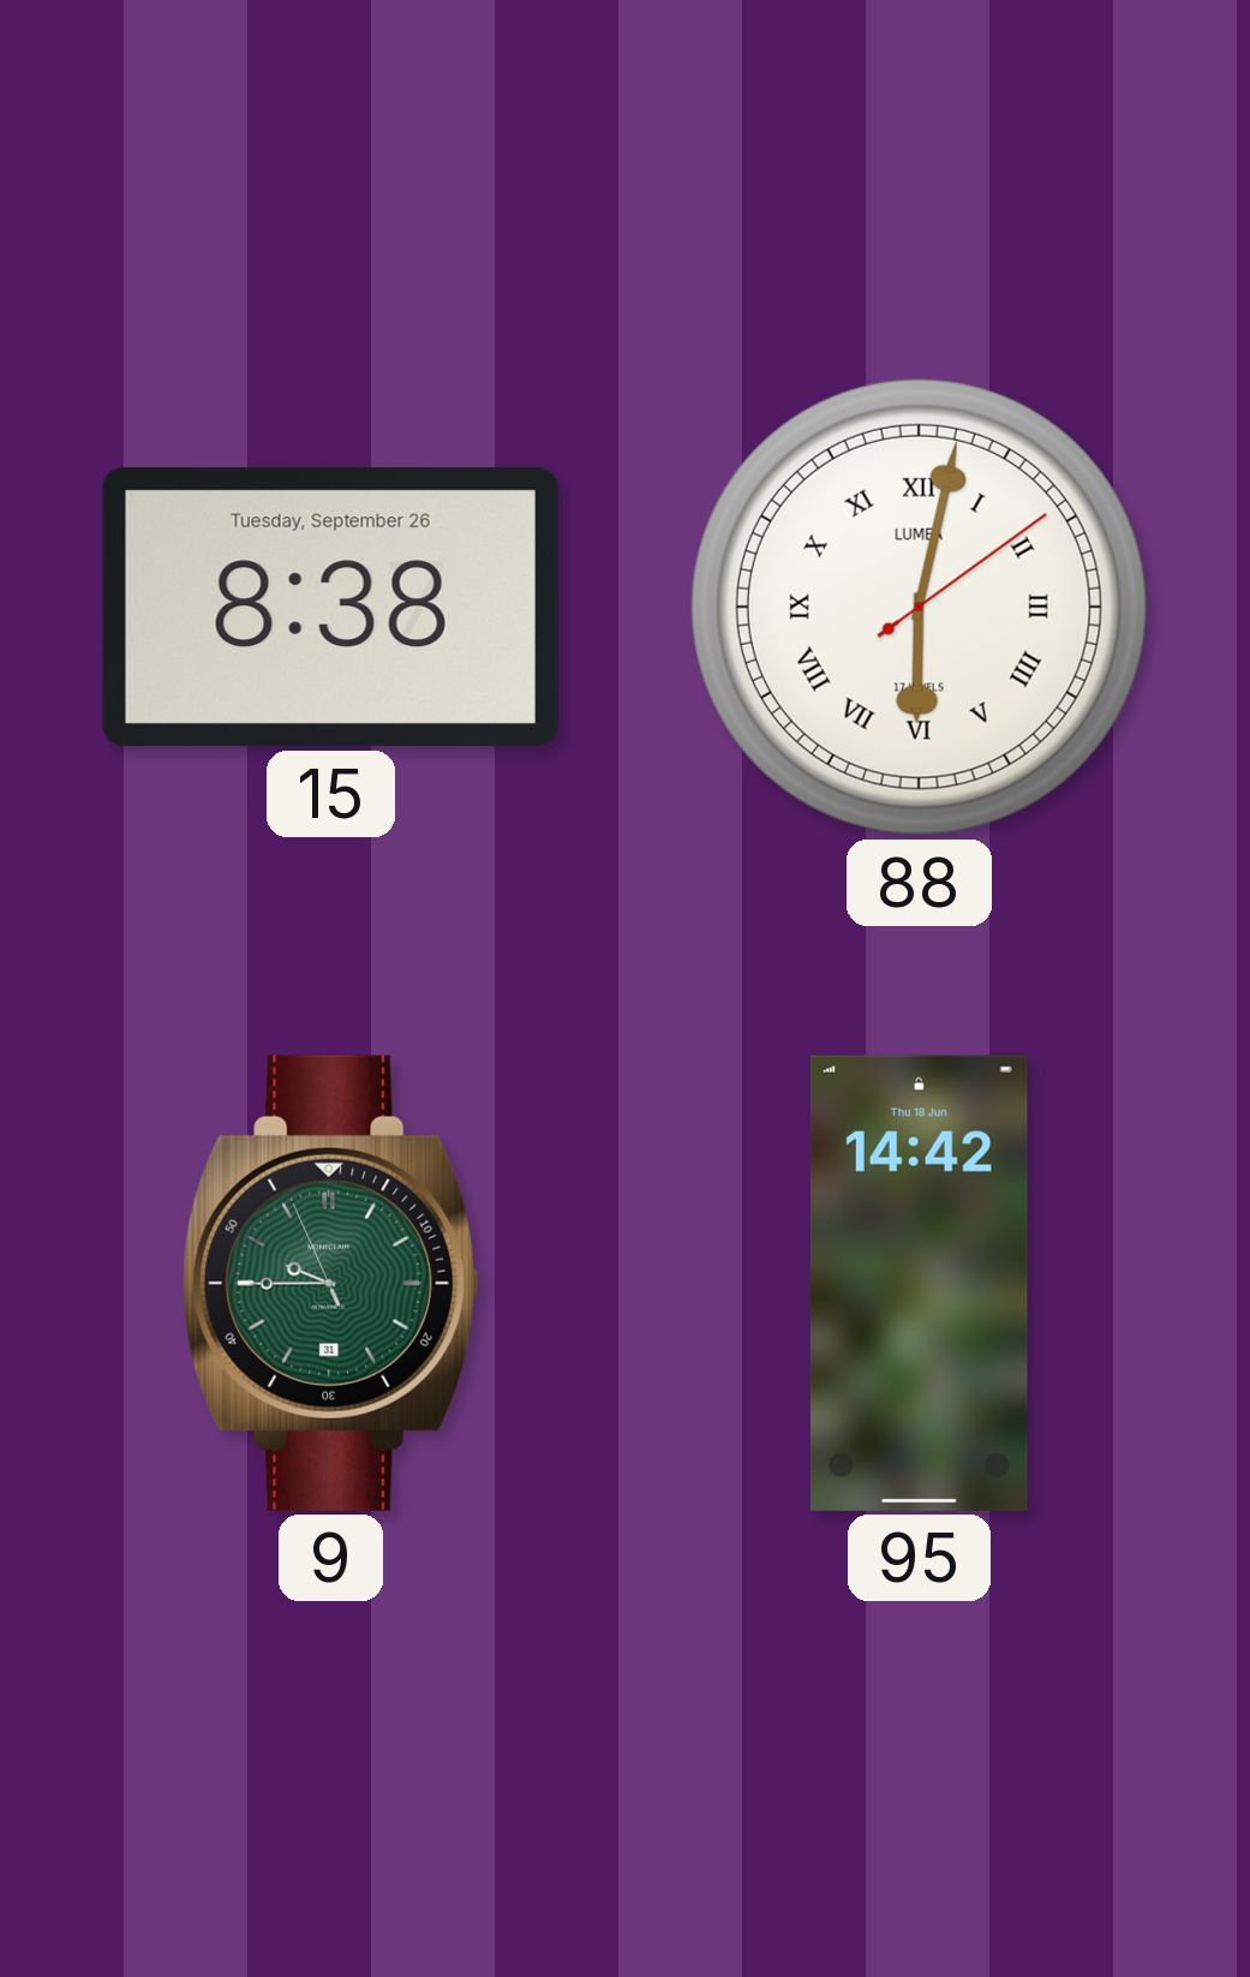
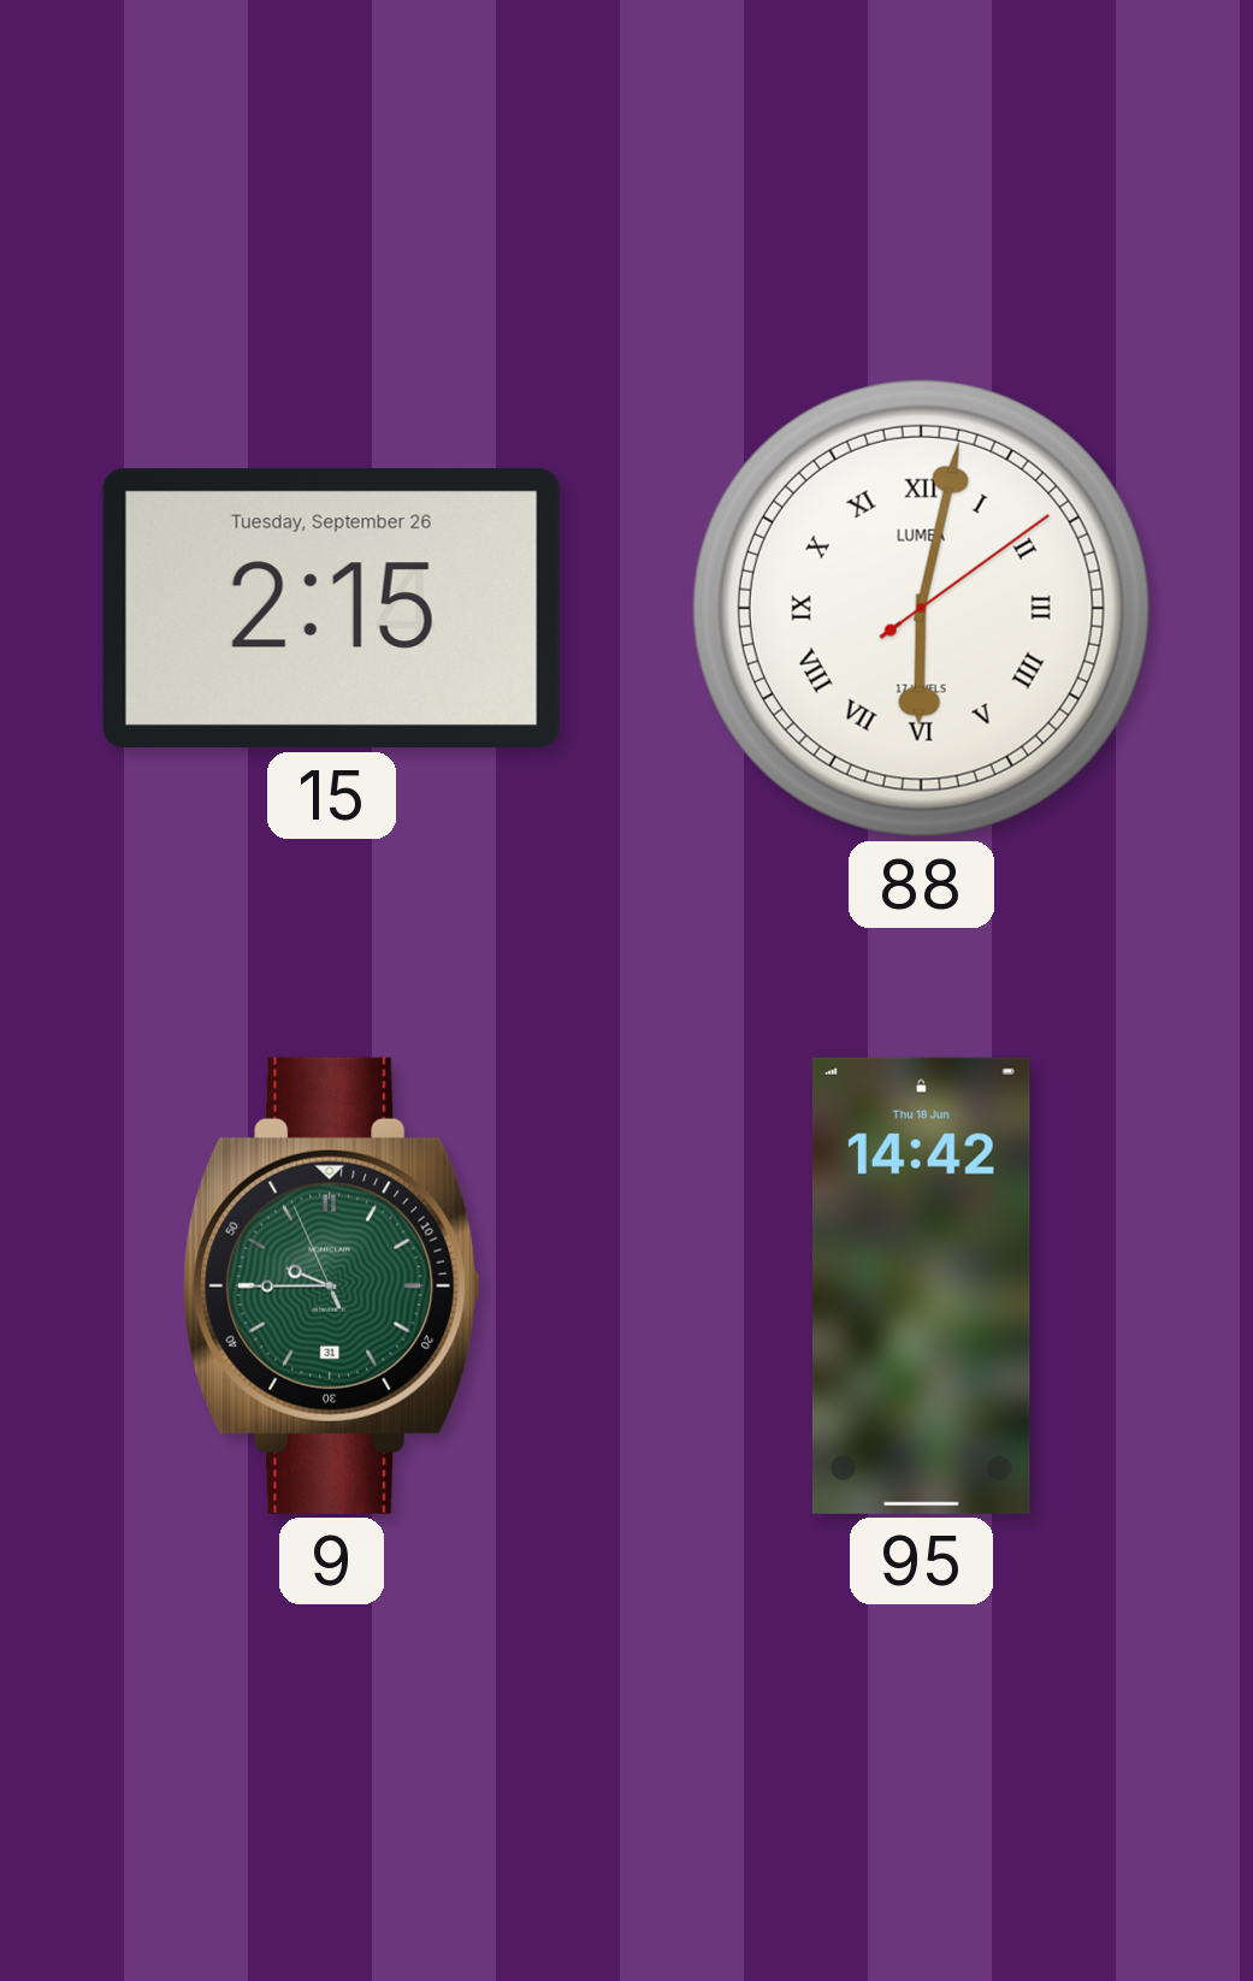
15: 8:38 -> 2:15 (331, 609)
